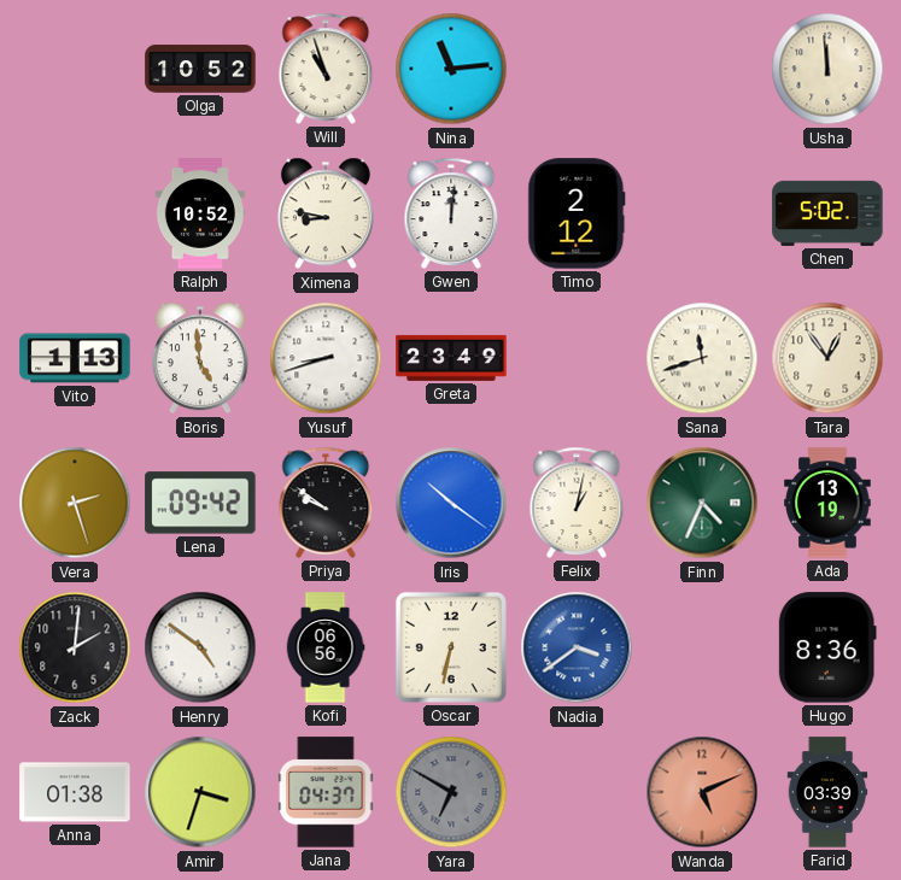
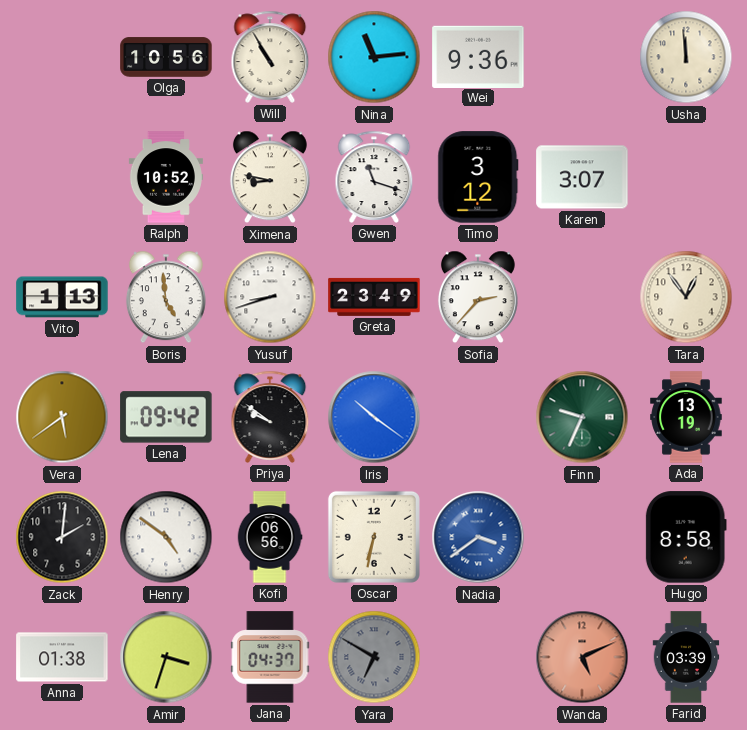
Olga: 10:52 -> 10:56 (166, 57)
Will: 10:57 -> 10:55 (270, 57)
Wei: none -> 9:36 (478, 56)
Gwen: 12:01 -> 11:18 (374, 177)
Timo: 2:12 -> 3:12 (478, 177)
Karen: none -> 3:07 (582, 177)
Chen: 5:02 -> none (827, 213)
Sofia: none -> 2:37 (478, 297)
Sana: 11:42 -> none (702, 358)
Vera: 2:27 -> 5:39 (62, 417)
Felix: 1:02 -> none (577, 503)
Finn: 4:34 -> 9:34 (582, 417)
Hugo: 8:36 -> 8:58 (686, 537)
